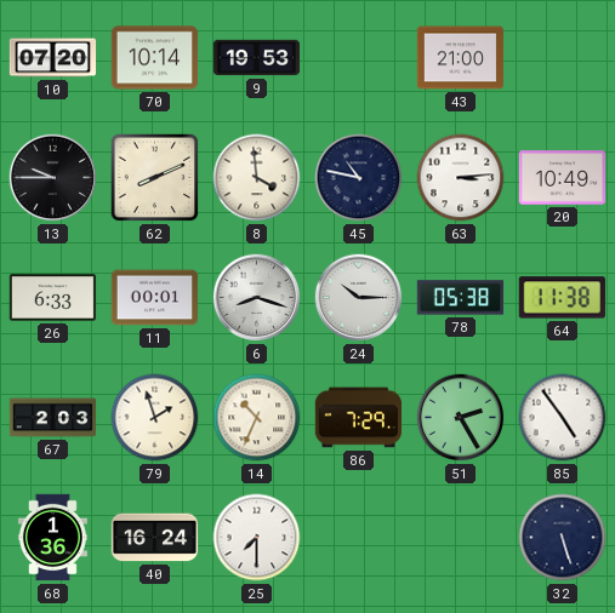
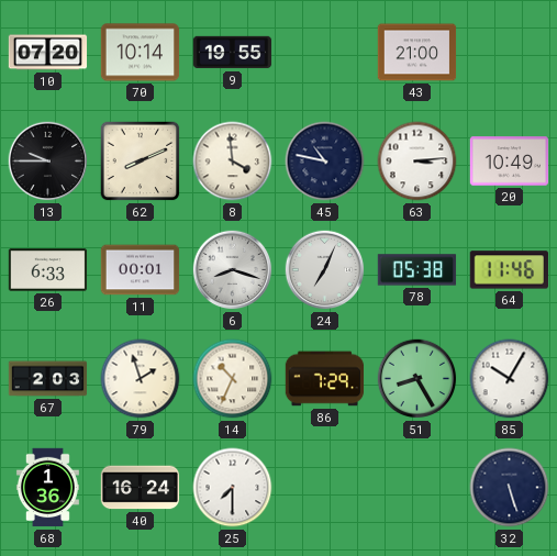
9: 19:53 -> 19:55 (233, 53)
24: 10:15 -> 7:04 (325, 270)
64: 11:38 -> 11:46 (509, 270)
51: 2:25 -> 8:25 (417, 379)
85: 4:54 -> 10:05 (510, 379)
